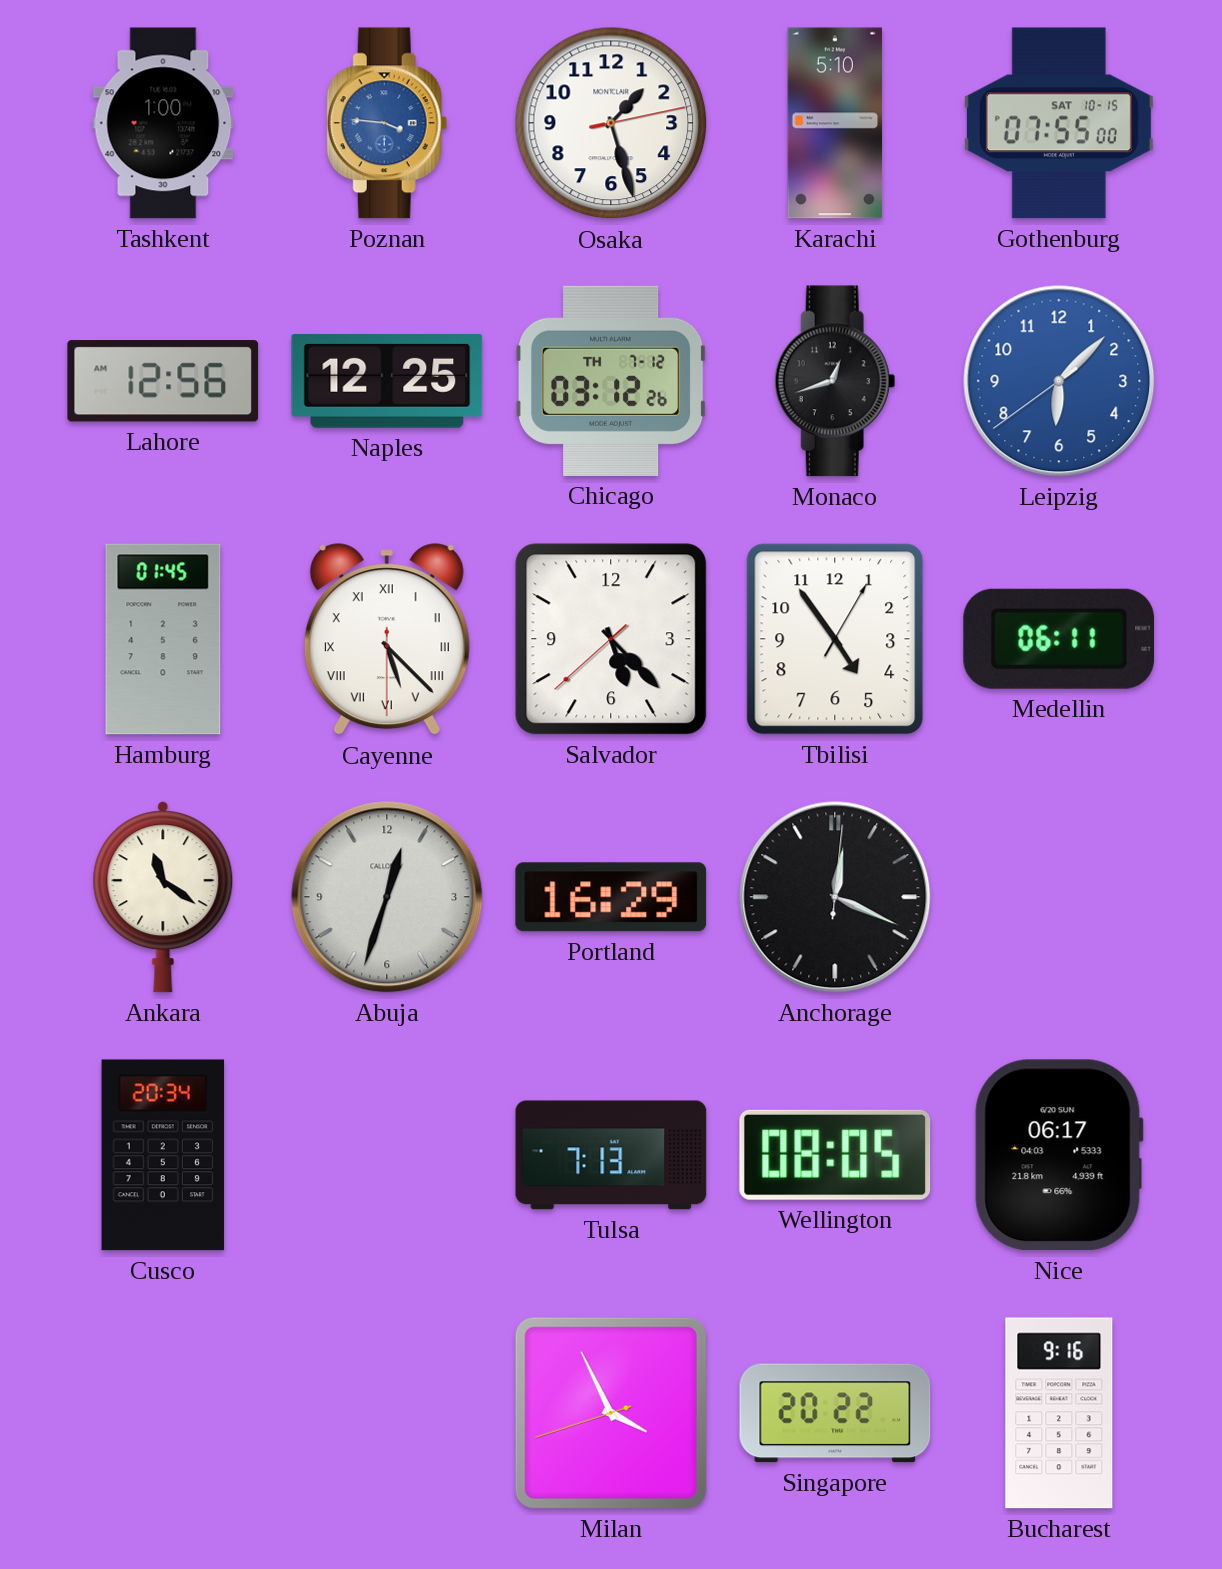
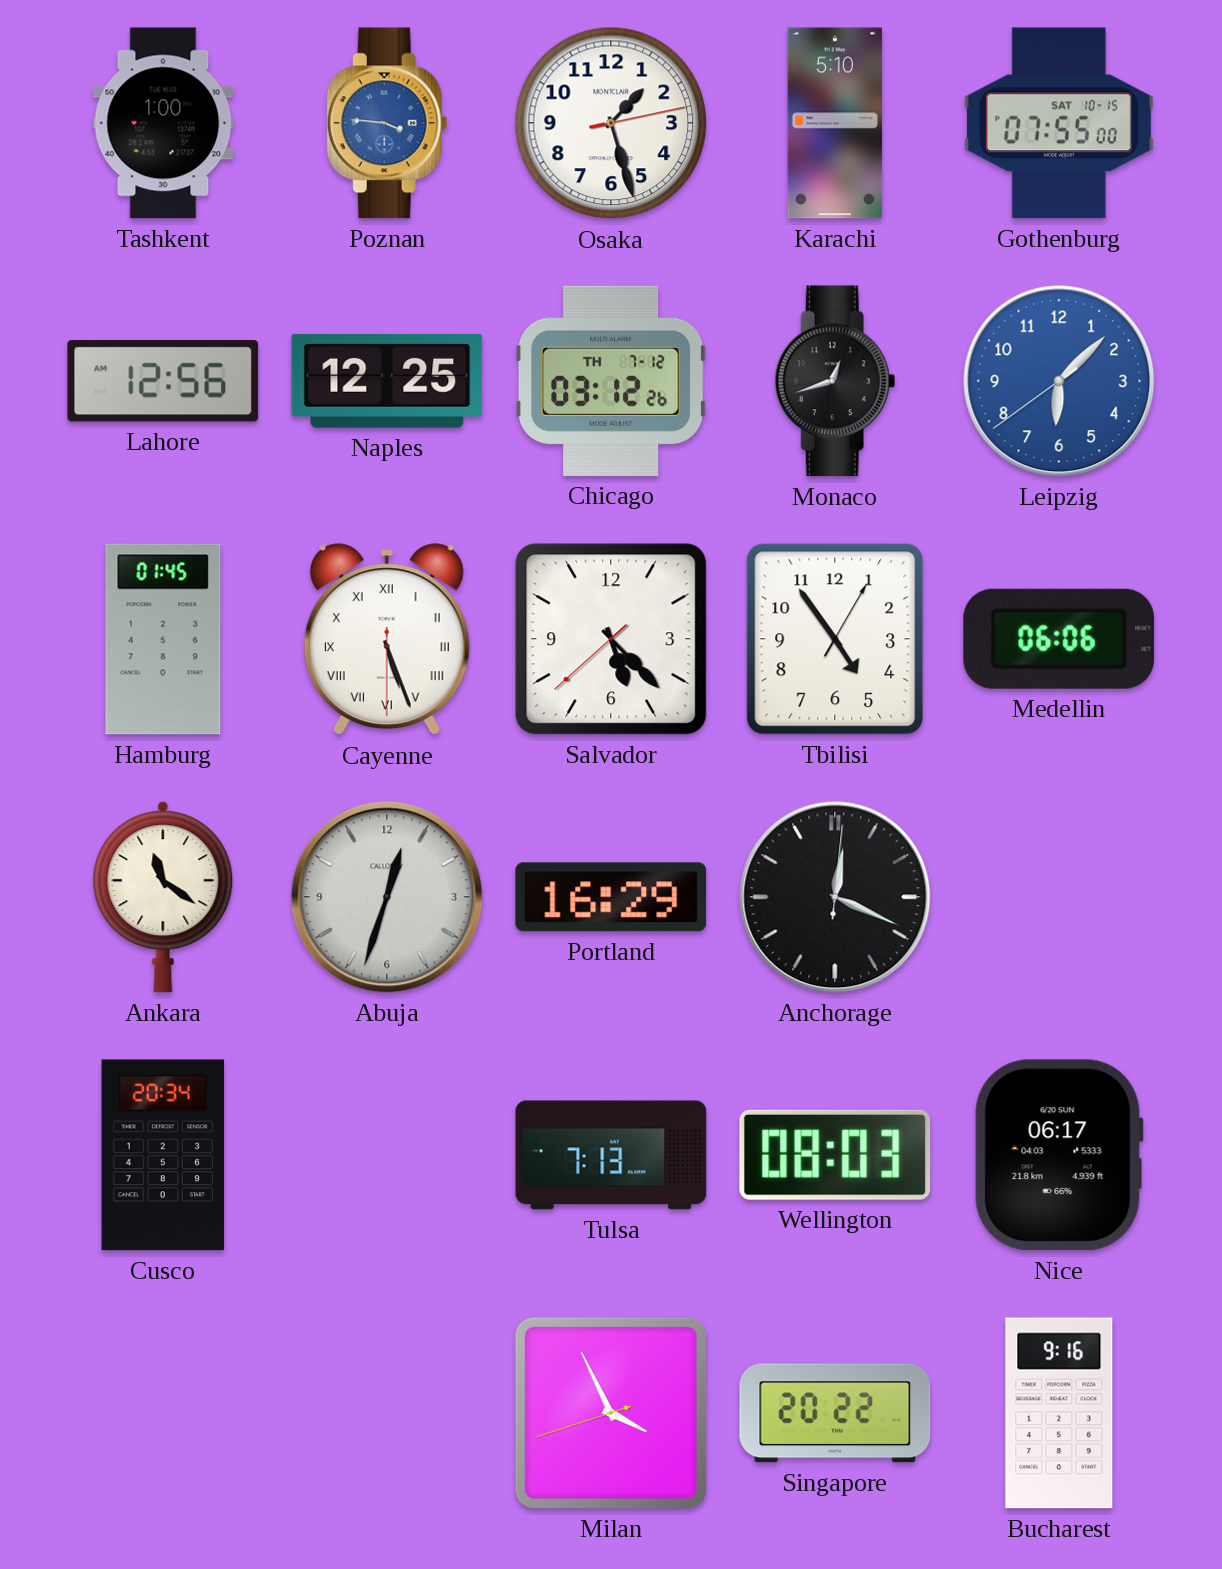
Cayenne: 5:22 -> 5:26 (387, 640)
Medellin: 06:11 -> 06:06 (1059, 639)
Wellington: 08:05 -> 08:03 (835, 1155)
